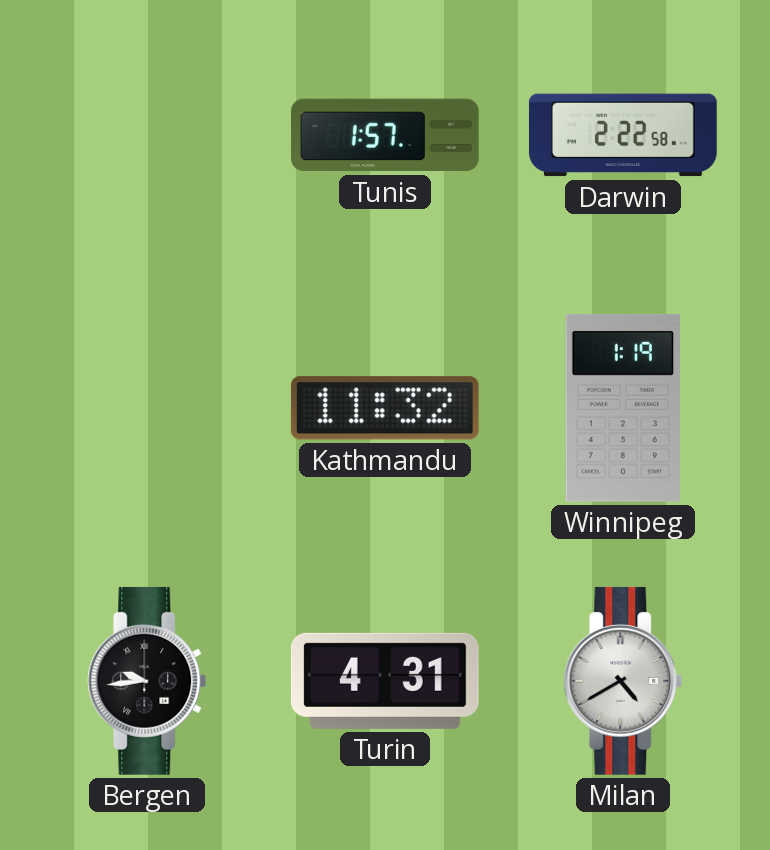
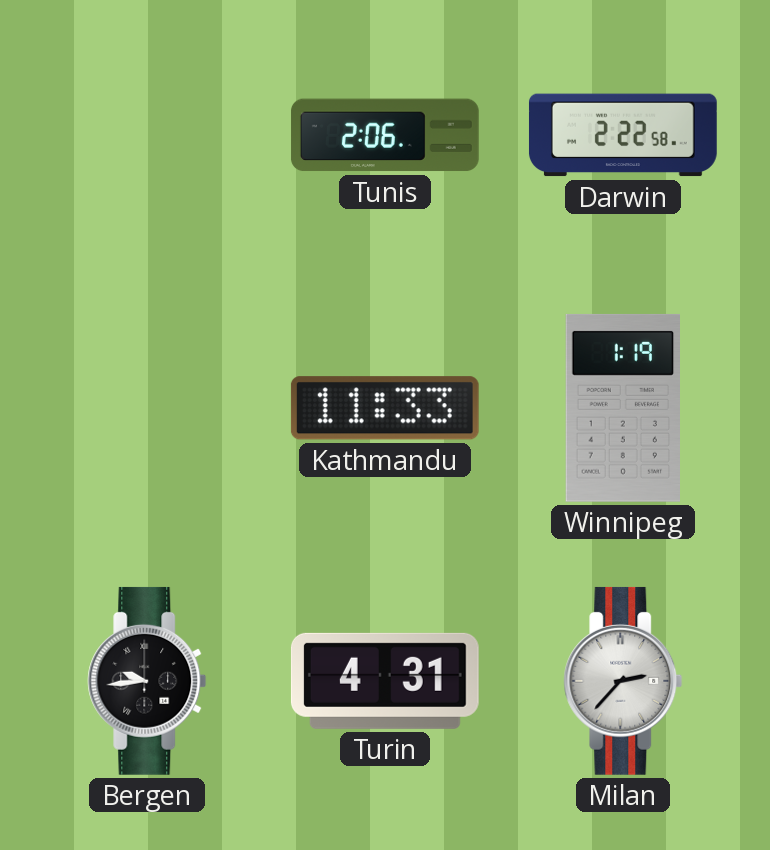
Tunis: 1:57 -> 2:06 (385, 135)
Kathmandu: 11:32 -> 11:33 (385, 408)
Milan: 4:40 -> 2:37 (623, 681)
